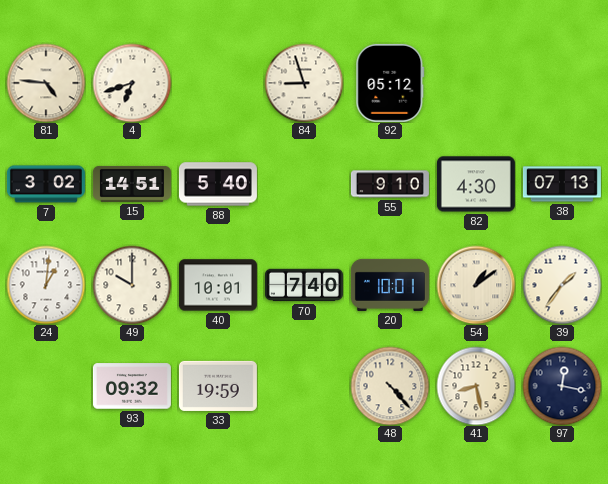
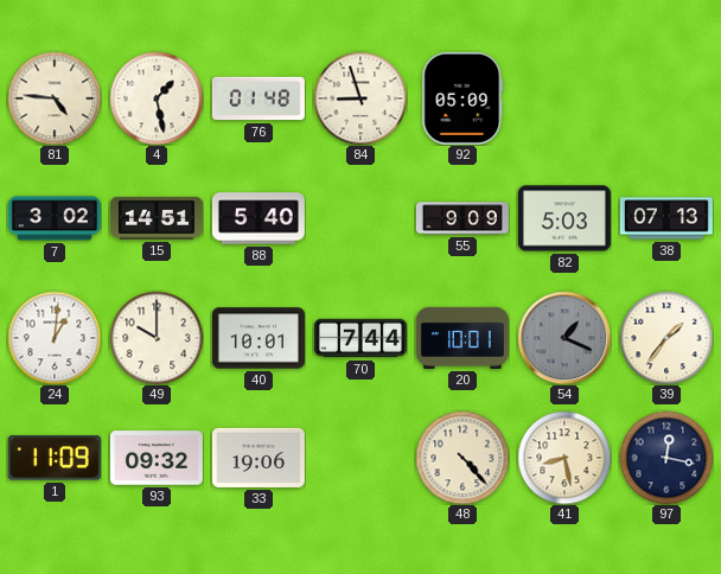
4: 6:42 -> 1:28 (157, 98)
76: none -> 01:48 (259, 98)
92: 05:12 -> 05:09 (462, 98)
55: 9:10 -> 9:09 (462, 218)
82: 4:30 -> 5:03 (564, 218)
70: 7:40 -> 7:44 (360, 338)
54: 1:09 -> 1:19 (564, 338)
54 dial: cream -> grey (564, 338)
1: none -> 11:09 (55, 458)
33: 19:59 -> 19:06 (259, 458)
